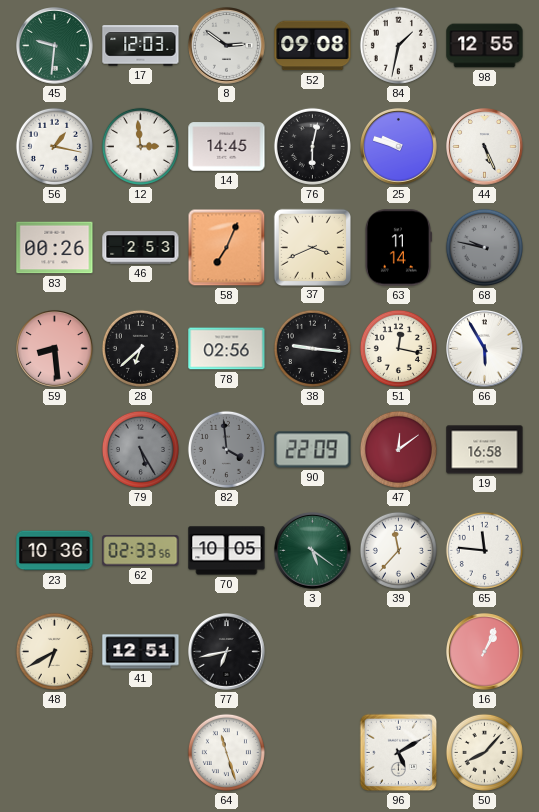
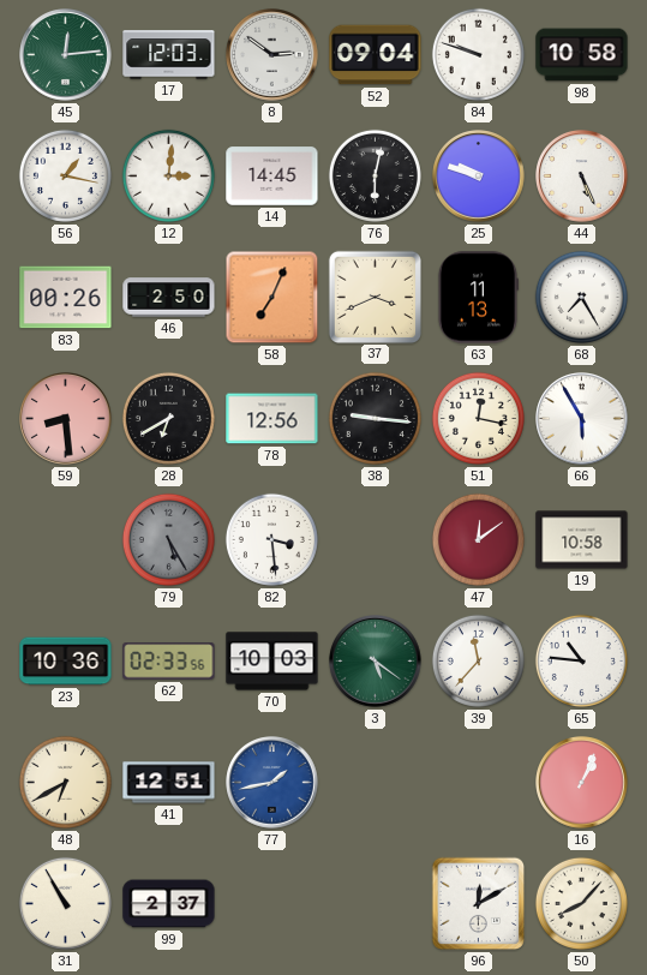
45: 9:31 -> 12:14 (66, 55)
52: 09:08 -> 09:04 (376, 55)
84: 1:32 -> 9:48 (478, 54)
98: 12:55 -> 10:58 (582, 55)
12: 2:59 -> 3:01 (168, 175)
46: 2:53 -> 2:50 (169, 298)
63: 11:14 -> 11:13 (478, 298)
68: 9:47 -> 7:25 (581, 297)
68 dial: grey -> white (581, 297)
28: 6:38 -> 6:40 (168, 418)
78: 02:56 -> 12:56 (272, 419)
82: 3:59 -> 3:29 (271, 539)
82 dial: grey -> white (271, 539)
90: 22:09 -> none (313, 450)
19: 16:58 -> 10:58 (582, 540)
70: 10:05 -> 10:03 (272, 662)
65: 11:46 -> 10:46 (581, 660)
77: 6:43 -> 1:43 (272, 783)
77 dial: black -> blue (272, 783)
31: none -> 10:55 (65, 903)
99: none -> 2:37 (169, 904)
64: 11:27 -> none (226, 752)
96: 5:10 -> 12:10 (479, 904)
